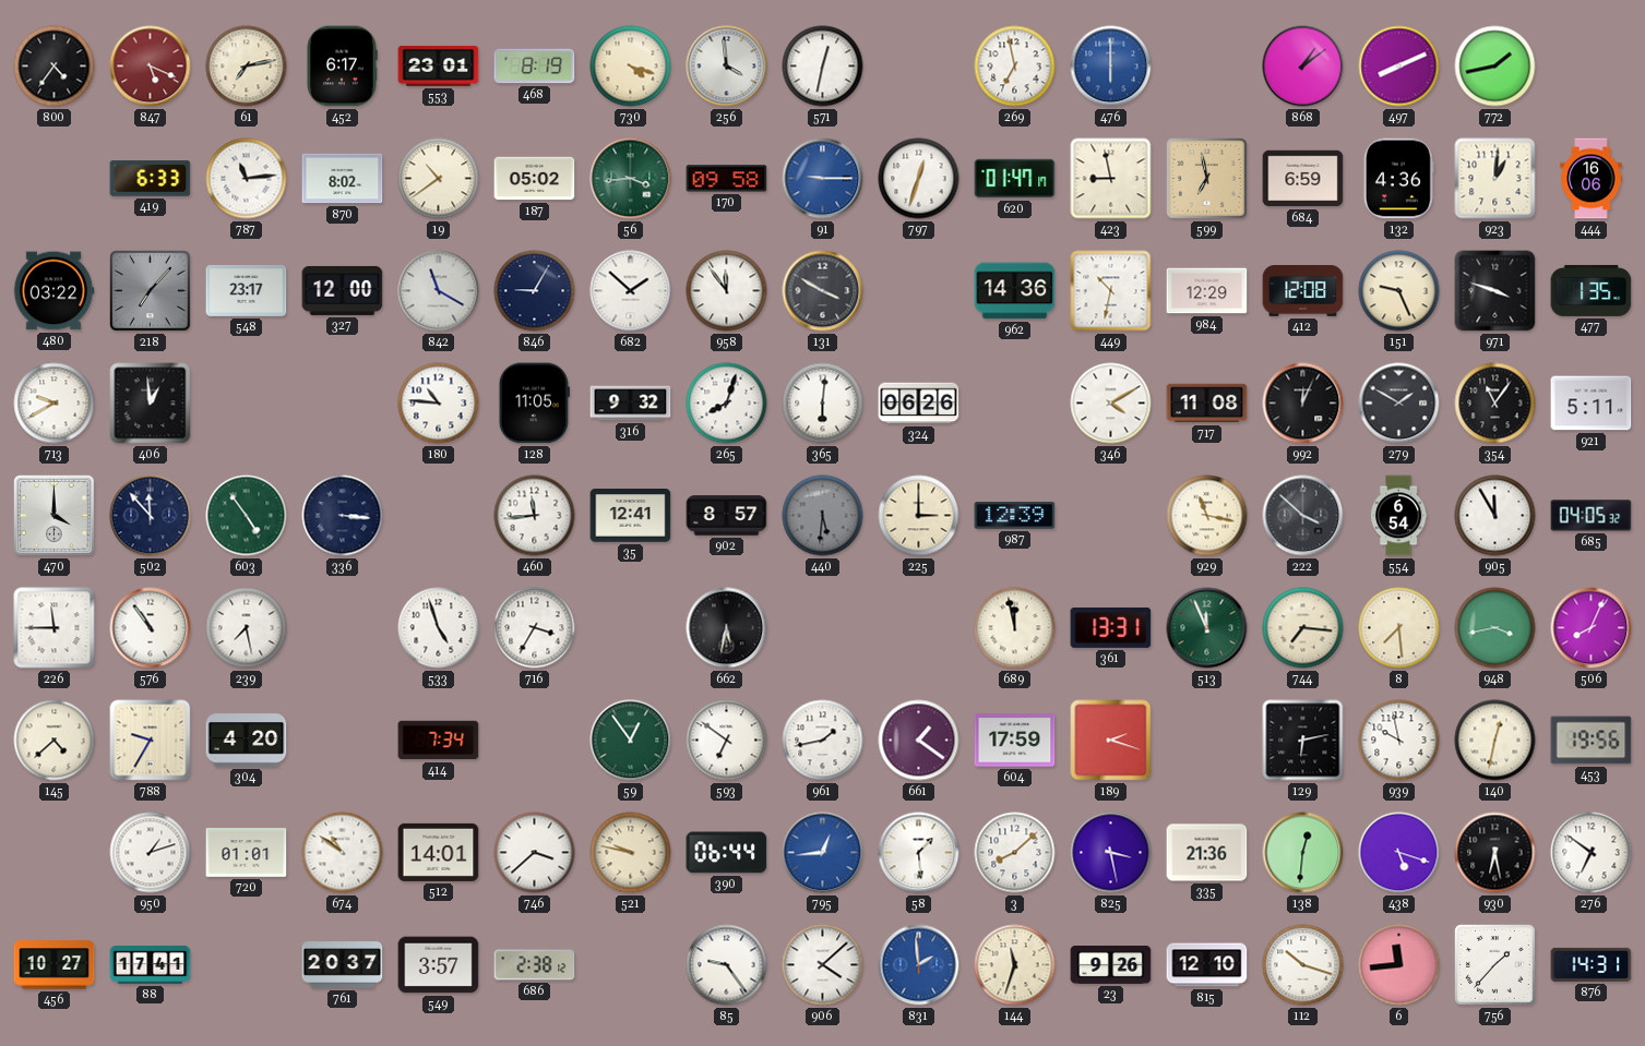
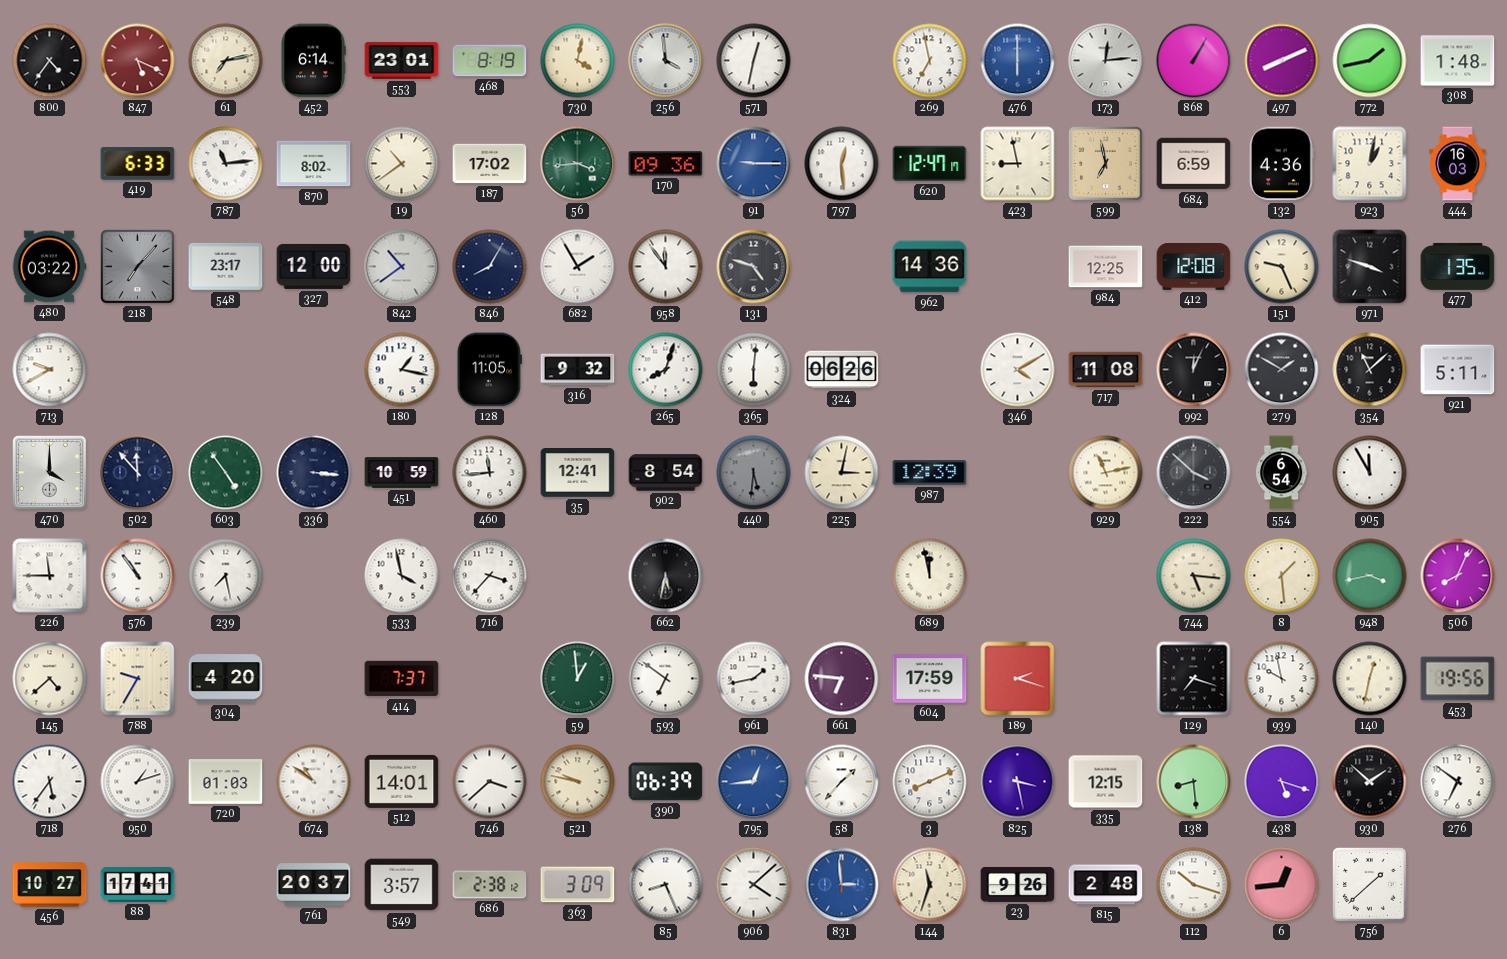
452: 6:17 -> 6:14 (313, 61)
730: 4:18 -> 4:02 (578, 61)
173: none -> 12:14 (1106, 61)
868: 1:09 -> 1:05 (1194, 61)
308: none -> 1:48 (1458, 61)
187: 05:02 -> 17:02 (490, 164)
170: 09:58 -> 09:36 (666, 164)
797: 12:33 -> 12:29 (842, 164)
620: 01:47 -> 12:47 (930, 164)
923: 1:01 -> 1:02 (1370, 164)
444: 16:06 -> 16:03 (1458, 164)
842: 11:20 -> 10:39 (402, 267)
846: 9:05 -> 8:05 (490, 267)
682: 1:52 -> 1:55 (578, 267)
131: 3:50 -> 4:48 (754, 267)
449: 10:32 -> none (1111, 291)
984: 12:29 -> 12:25 (1106, 267)
406: 12:59 -> none (151, 404)
180: 10:46 -> 1:17 (402, 370)
354: 11:06 -> 11:08 (1370, 370)
451: none -> 10:59 (402, 473)
902: 8:57 -> 8:54 (666, 473)
225: 3:00 -> 3:02 (842, 473)
929: 11:17 -> 11:13 (1106, 473)
685: 04:05 -> none (1592, 516)
533: 4:57 -> 3:58 (402, 576)
716: 3:35 -> 3:37 (490, 576)
361: 13:31 -> none (1111, 627)
513: 11:56 -> none (1207, 628)
744: 7:16 -> 5:16 (1194, 576)
8: 7:29 -> 1:29 (1282, 576)
414: 7:34 -> 7:37 (402, 679)
59: 12:54 -> 12:59 (578, 679)
661: 1:21 -> 6:46 (842, 679)
129: 6:13 -> 7:18 (1194, 679)
718: none -> 5:36 (50, 782)
720: 01:01 -> 01:03 (226, 782)
390: 06:44 -> 06:39 (666, 782)
58: 1:29 -> 1:37 (842, 782)
3: 8:08 -> 8:11 (930, 782)
335: 21:36 -> 12:15 (1106, 782)
138: 12:31 -> 8:29 (1194, 782)
930: 6:28 -> 1:52 (1370, 782)
363: none -> 3:09 (578, 885)
85: 9:24 -> 8:26 (666, 885)
831: 1:59 -> 2:59 (842, 885)
815: 12:10 -> 2:48 (1106, 885)
6: 11:44 -> 12:44 (1282, 885)
756: 1:37 -> 1:38 (1370, 885)
876: 14:31 -> none (1592, 964)
